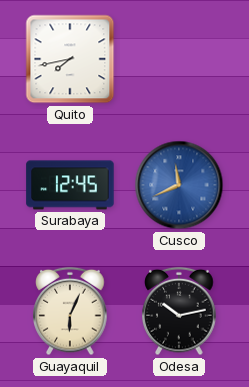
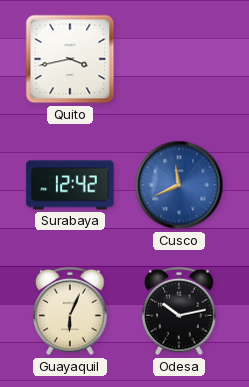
Quito: 7:43 -> 3:43 (70, 59)
Surabaya: 12:45 -> 12:42 (70, 185)
